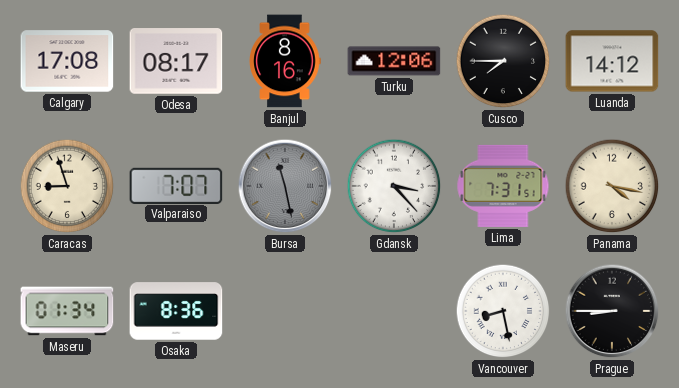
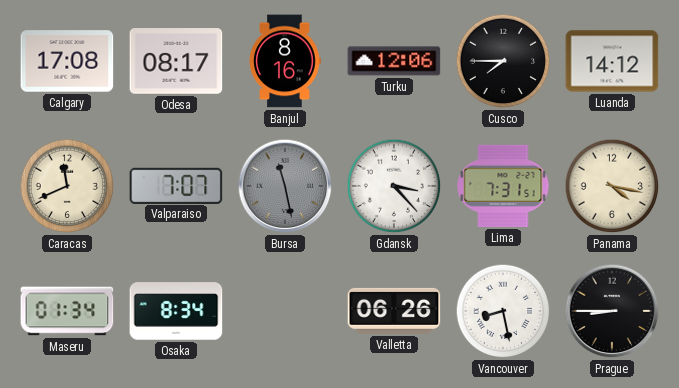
Caracas: 8:57 -> 11:41 (67, 186)
Osaka: 8:36 -> 8:34 (176, 311)
Valletta: none -> 06:26 (394, 311)
